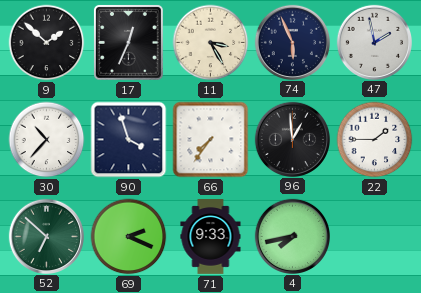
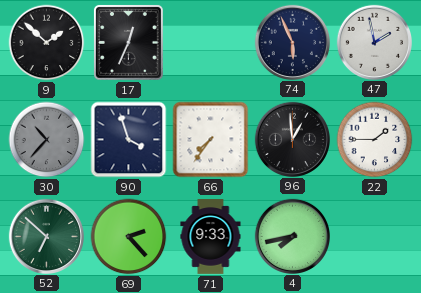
11: 3:25 -> none (211, 43)
30 dial: white -> grey (47, 140)
69: 2:19 -> 2:23 (129, 237)
